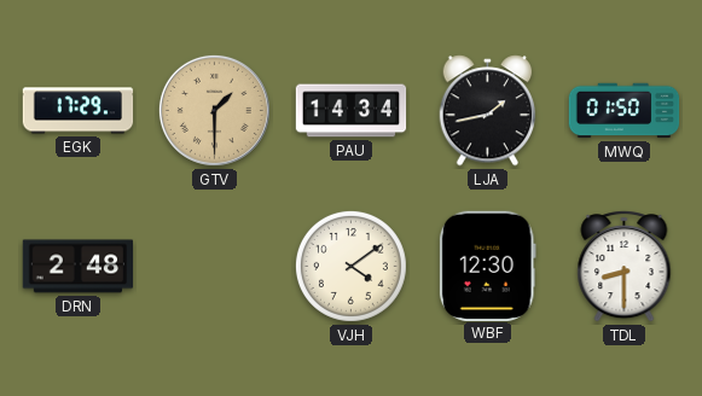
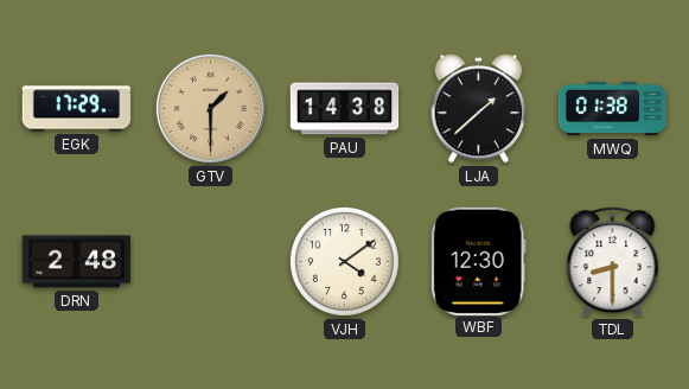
PAU: 14:34 -> 14:38 (345, 109)
LJA: 1:43 -> 1:38 (479, 109)
MWQ: 01:50 -> 01:38 (613, 109)
